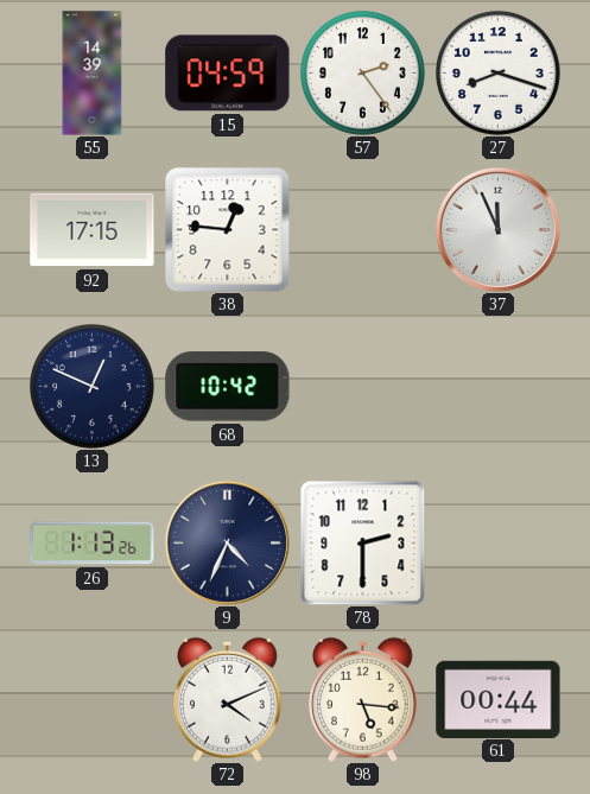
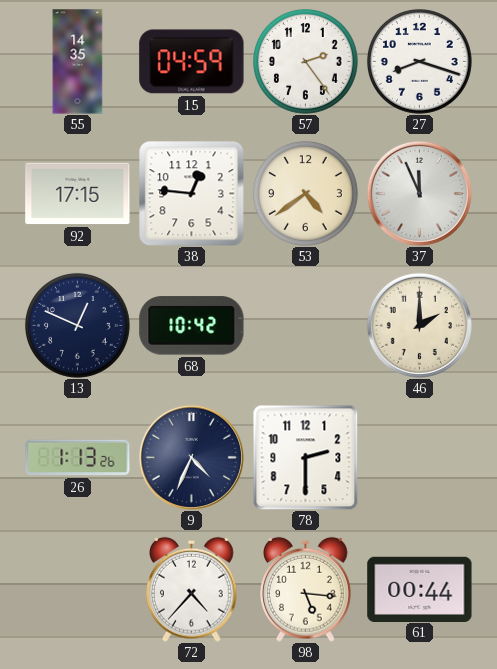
55: 14:39 -> 14:35 (78, 62)
53: none -> 4:39 (305, 193)
46: none -> 2:00 (419, 325)
72: 4:11 -> 4:37 (192, 589)
